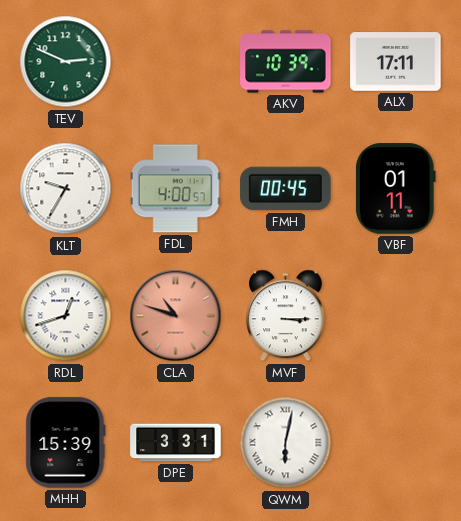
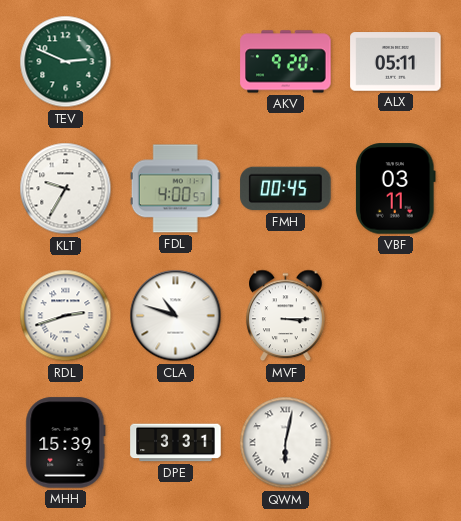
AKV: 10:39 -> 9:20 (286, 62)
ALX: 17:11 -> 05:11 (396, 62)
VBF: 01:11 -> 03:11 (395, 189)
RDL: 12:42 -> 2:42 (66, 316)
CLA dial: salmon -> white (176, 316)
